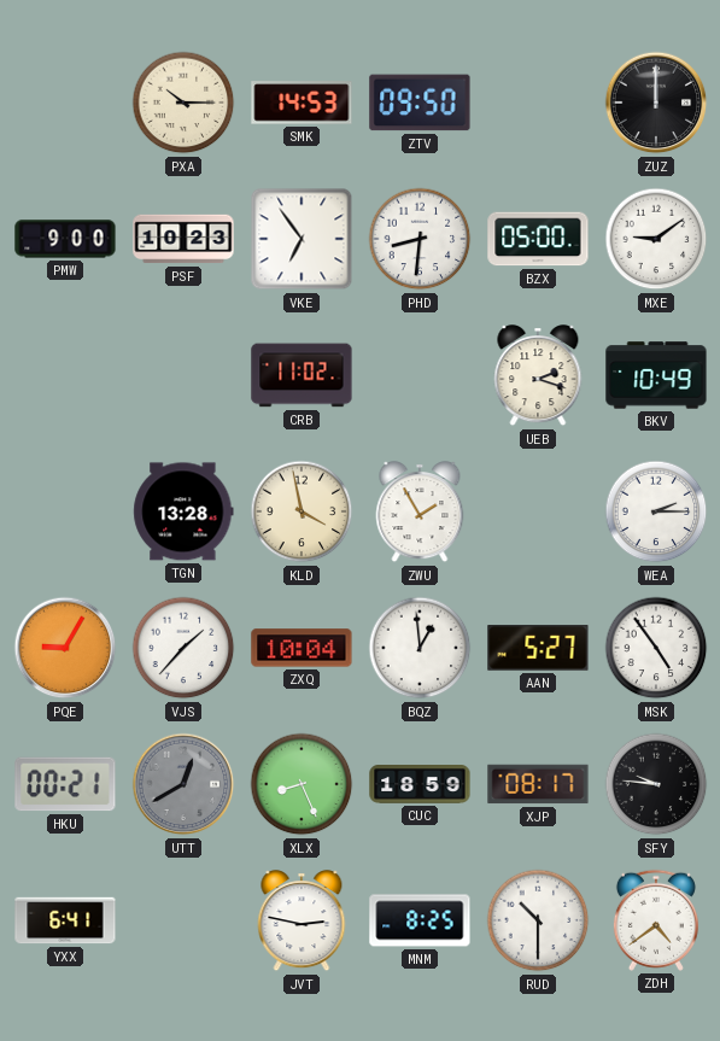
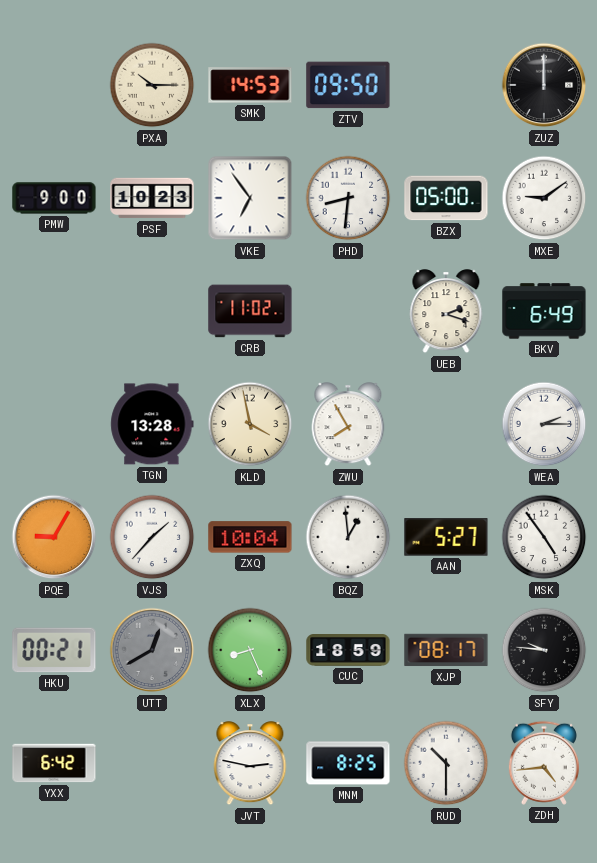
BKV: 10:49 -> 6:49 (544, 311)
ZWU: 1:55 -> 7:55 (348, 425)
YXX: 6:41 -> 6:42 (54, 763)
ZDH: 4:39 -> 4:44 (544, 763)
